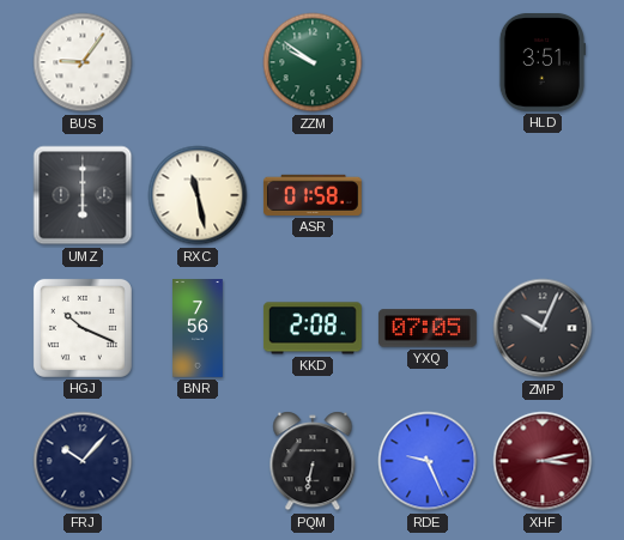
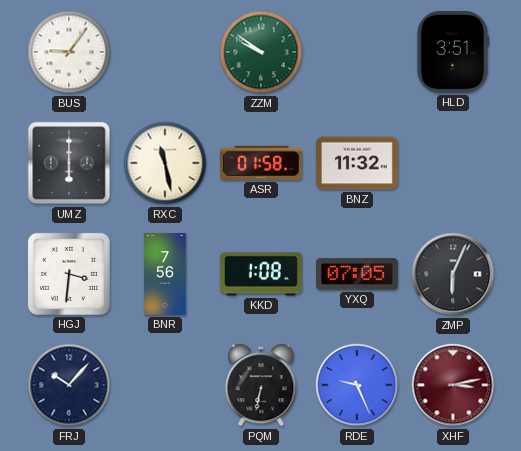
BNZ: none -> 11:32 (357, 163)
HGJ: 10:19 -> 3:31 (69, 274)
KKD: 2:08 -> 1:08 (261, 274)
ZMP: 10:04 -> 6:04 (453, 274)
